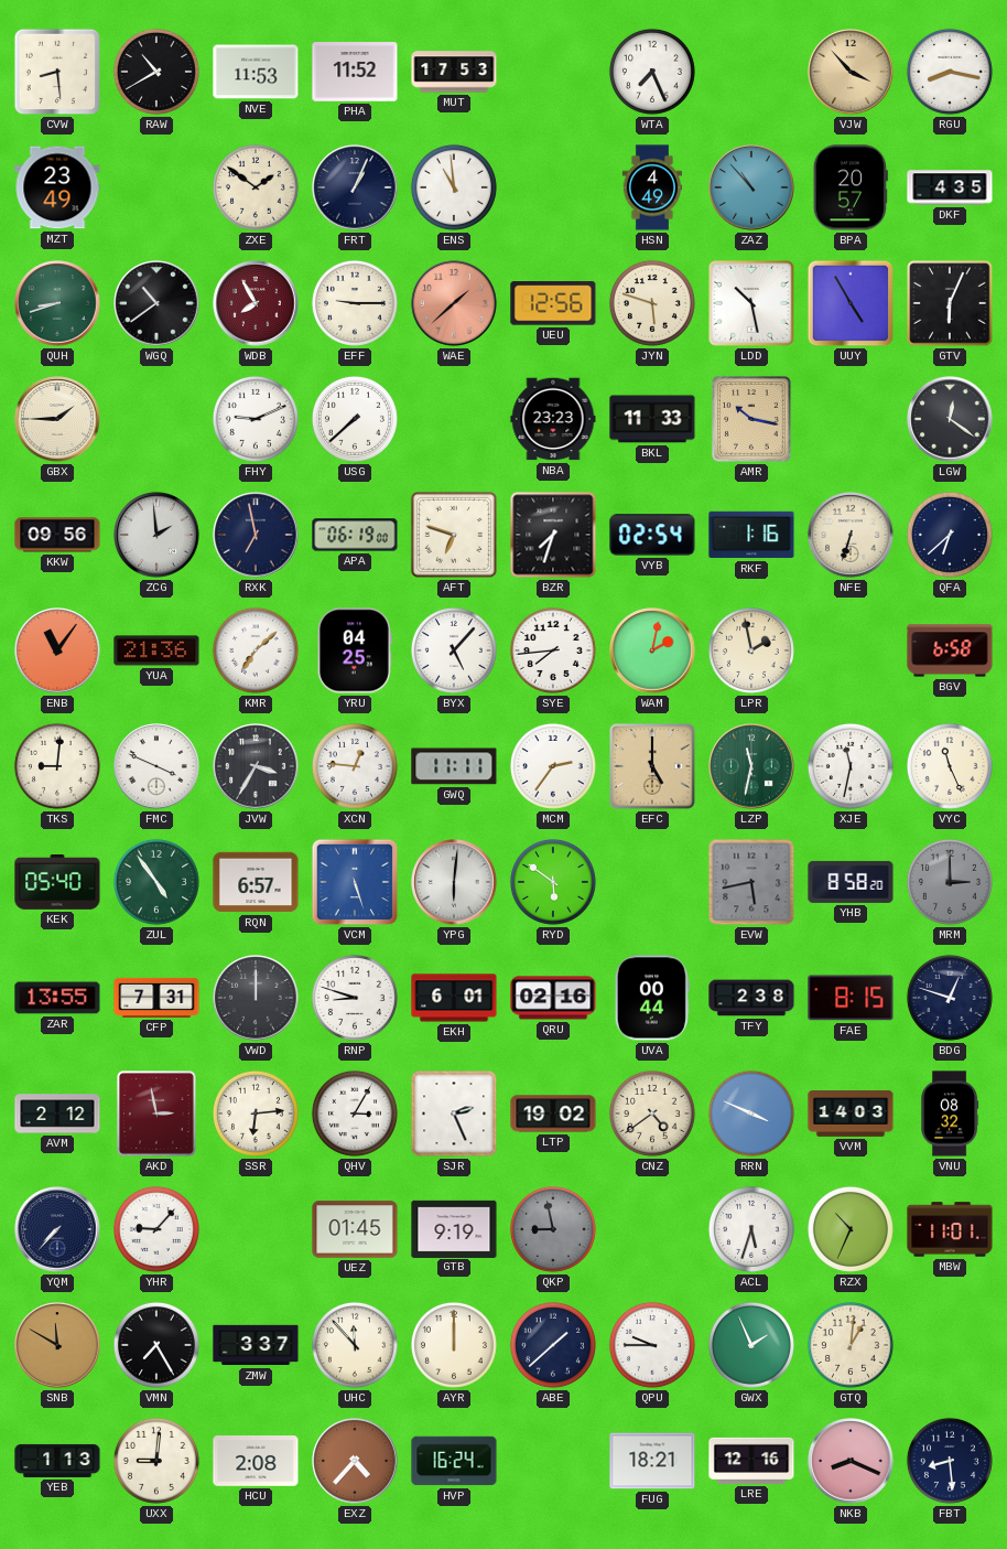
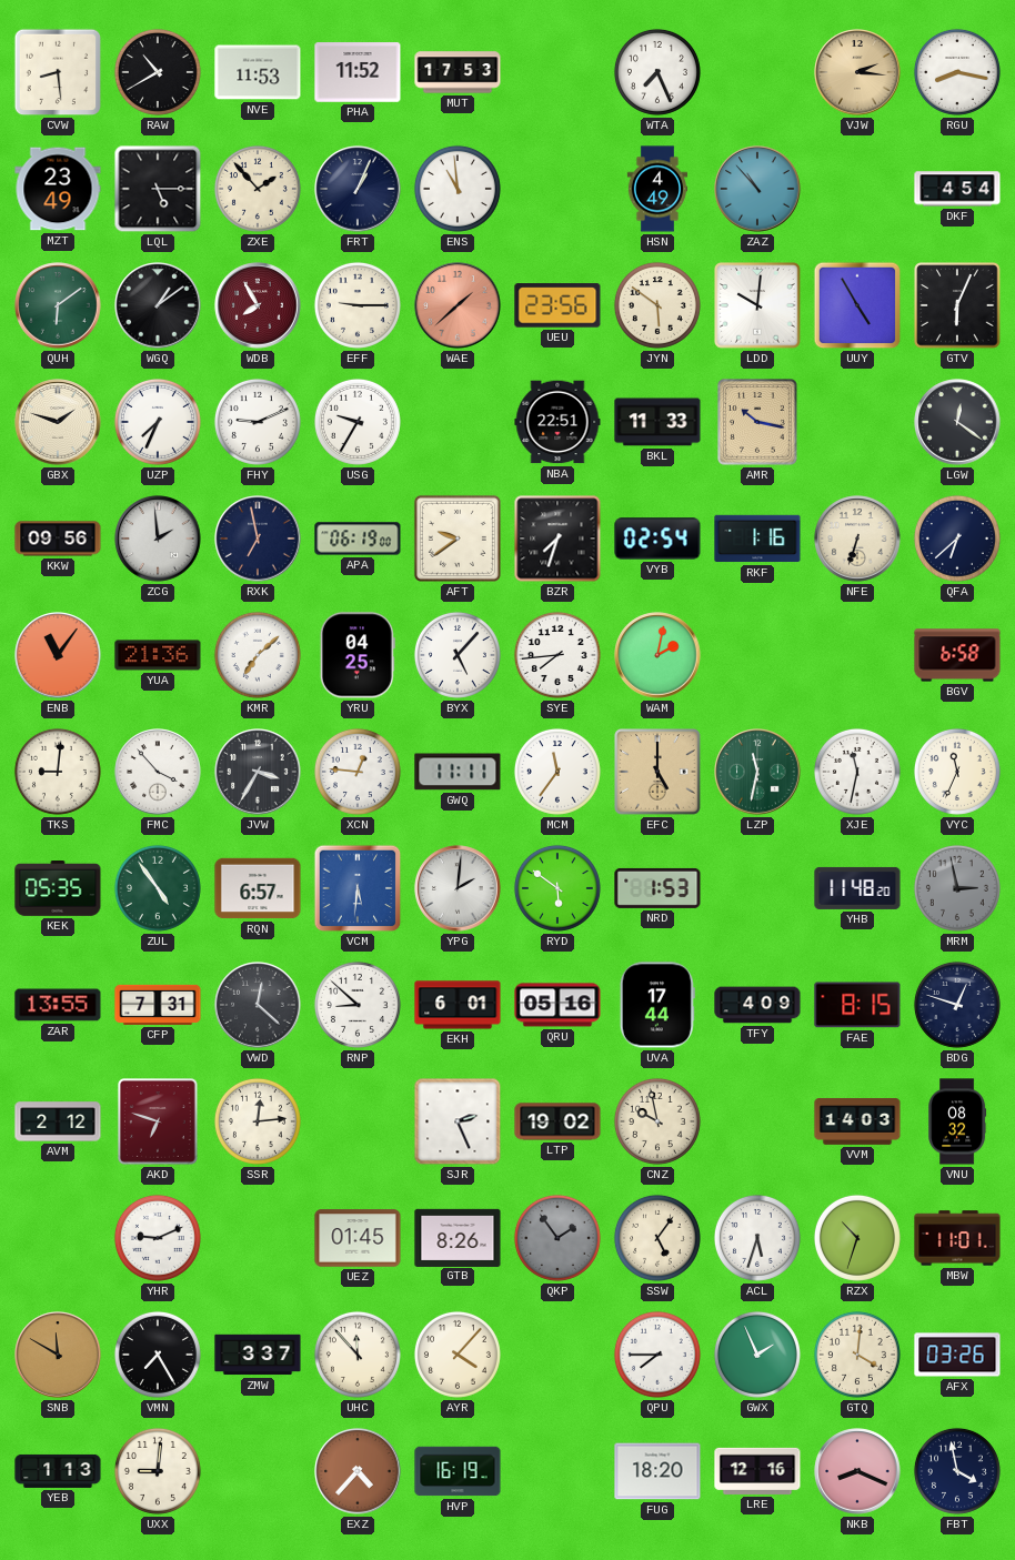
VJW: 3:53 -> 2:16 (857, 72)
LQL: none -> 5:15 (158, 189)
ZXE: 1:51 -> 1:53 (258, 189)
BPA: 20:57 -> none (851, 187)
DKF: 4:35 -> 4:54 (957, 189)
QUH: 8:42 -> 6:09 (58, 305)
WGQ: 10:39 -> 1:09 (158, 305)
UEU: 12:56 -> 23:56 (557, 305)
JYN: 5:48 -> 5:51 (657, 305)
LDD: 10:28 -> 10:01 (757, 305)
GBX: 1:45 -> 1:48 (58, 422)
UZP: none -> 7:34 (158, 422)
USG: 7:38 -> 9:35 (358, 422)
NBA: 23:23 -> 22:51 (557, 422)
AFT: 6:48 -> 9:39 (458, 539)
LPR: 1:58 -> none (751, 650)
FMC: 3:49 -> 3:53 (158, 772)
MCM: 2:36 -> 11:36 (557, 772)
VYC: 11:26 -> 11:34 (957, 772)
KEK: 05:40 -> 05:35 (58, 889)
VCM: 5:27 -> 5:31 (358, 888)
YPG: 6:01 -> 2:01 (458, 888)
NRD: none -> 1:53 (657, 888)
EVW: 5:43 -> none (751, 882)
YHB: 8:58 -> 11:48 (857, 888)
MRM: 3:00 -> 2:58 (957, 888)
VWD: 12:00 -> 12:22 (258, 1005)
RNP: 8:48 -> 8:52 (358, 1005)
QRU: 02:16 -> 05:16 (557, 1005)
UVA: 00:44 -> 17:44 (657, 1005)
TFY: 2:38 -> 4:09 (757, 1005)
AKD: 2:58 -> 6:48 (159, 1123)
SSR: 6:14 -> 12:14 (258, 1121)
QHV: 3:05 -> none (355, 1114)
CNZ: 4:39 -> 9:58 (657, 1121)
RRN: 3:49 -> none (751, 1114)
YQM: 7:37 -> none (57, 1229)
YHR: 9:07 -> 9:11 (158, 1238)
GTB: 9:19 -> 8:26 (458, 1237)
QKP: 8:58 -> 1:54 (557, 1238)
SSW: none -> 5:06 (657, 1238)
RZX: 10:34 -> 10:33 (857, 1238)
AYR: 12:00 -> 4:07 (458, 1355)
ABE: 1:38 -> none (553, 1345)
QPU: 9:45 -> 7:45 (657, 1355)
GTQ: 1:01 -> 4:01 (857, 1355)
AFX: none -> 03:26 (957, 1355)
HCU: 2:08 -> none (256, 1462)
HVP: 16:24 -> 16:19 (458, 1471)
FUG: 18:21 -> 18:20 (657, 1471)
FBT: 8:29 -> 3:58 (957, 1471)
